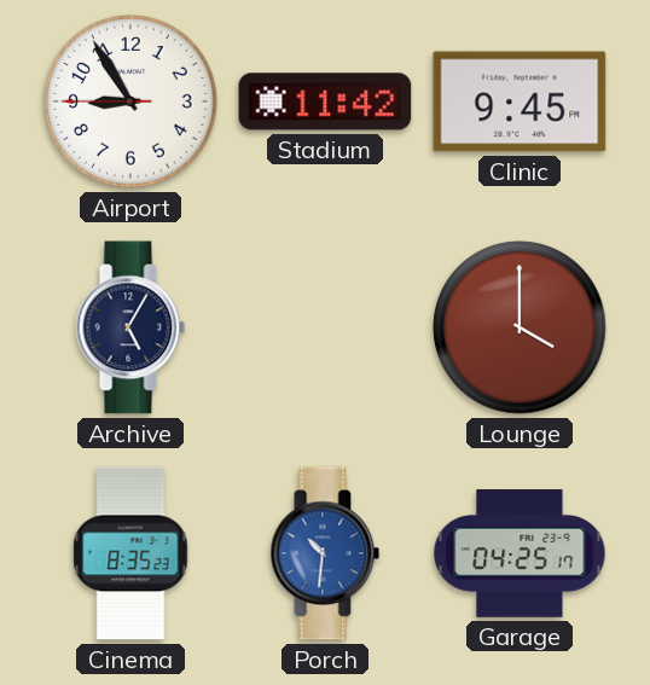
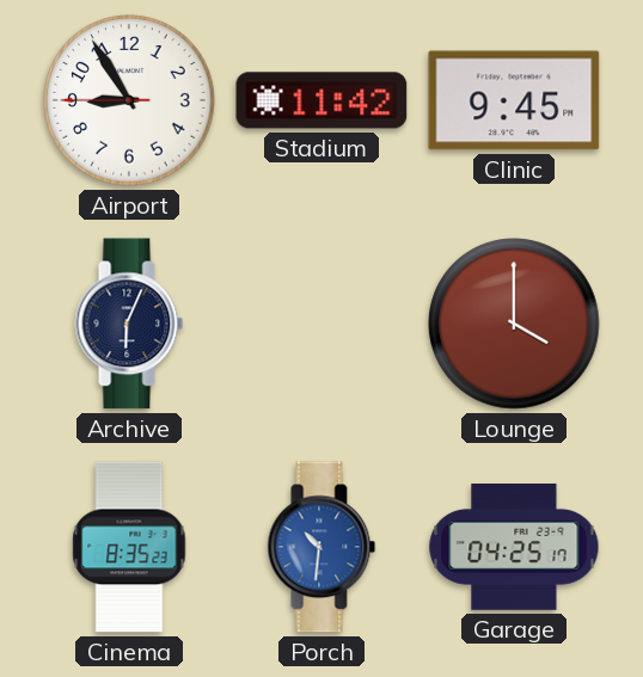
Archive: 5:05 -> 6:04 (129, 324)
